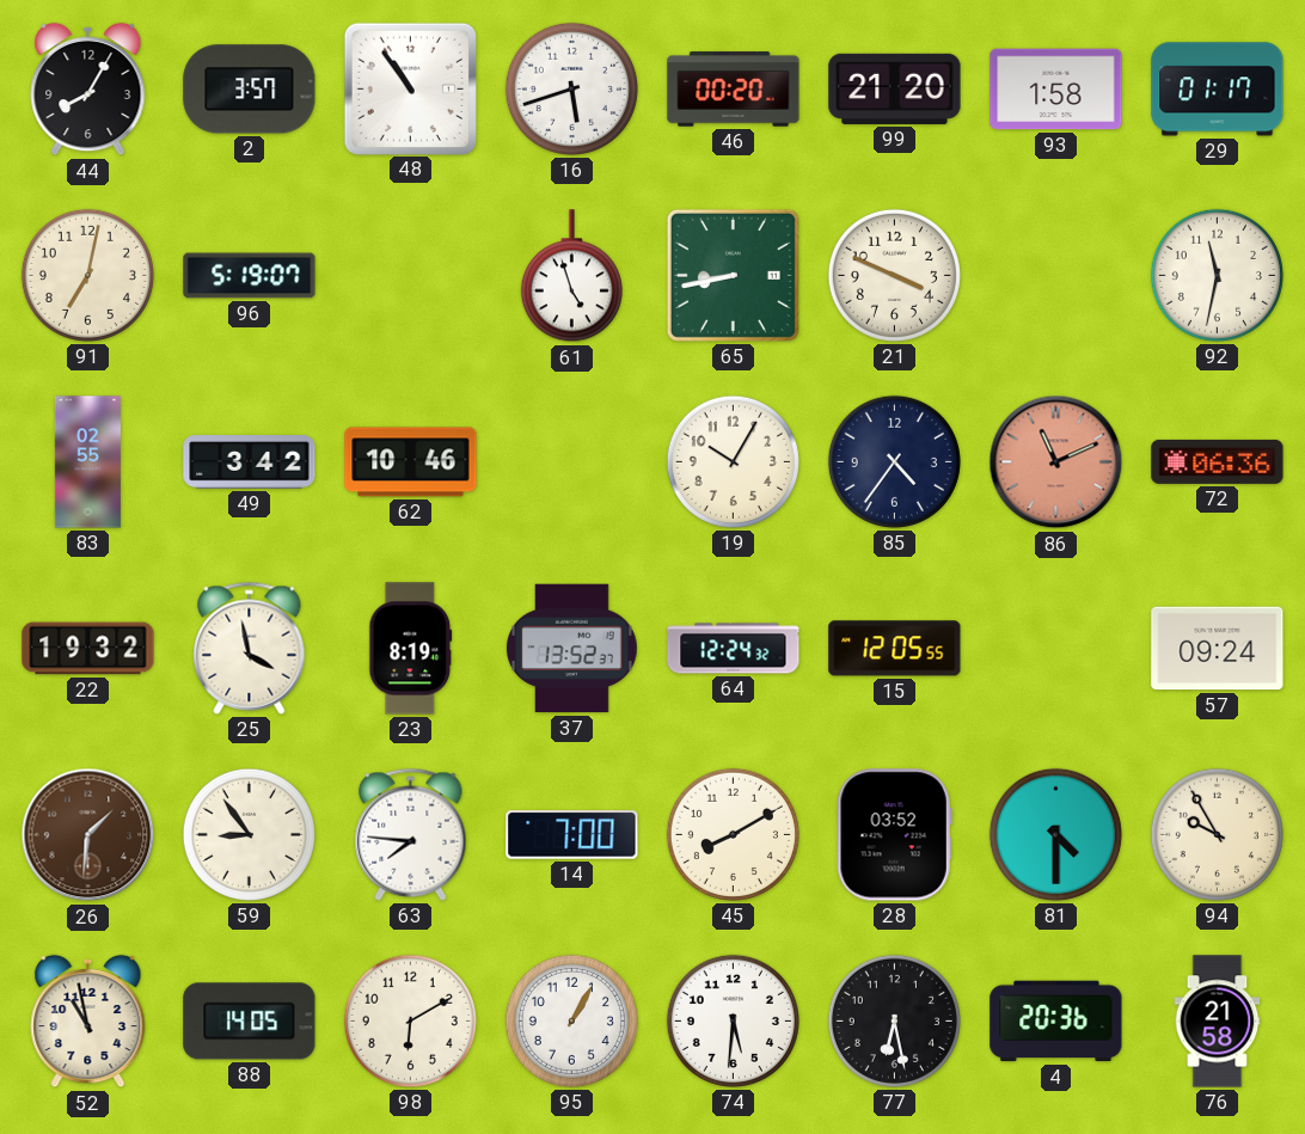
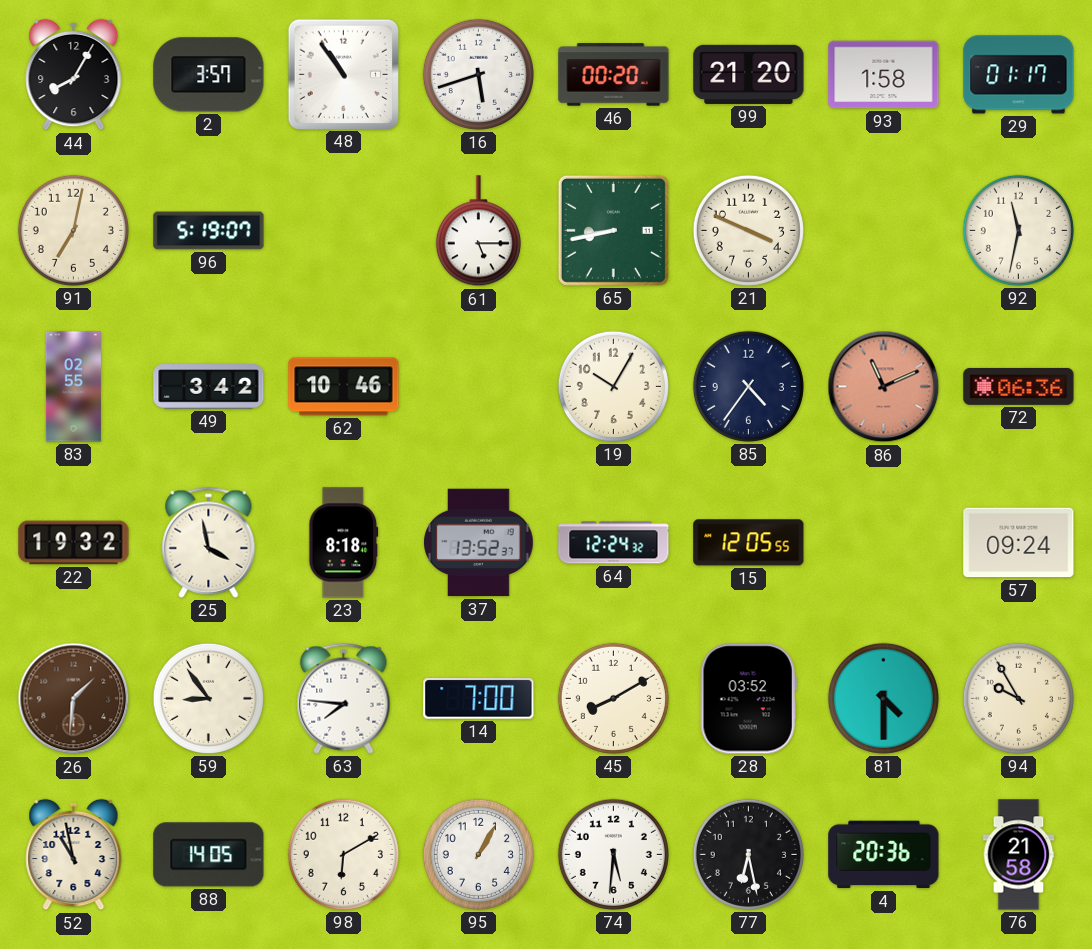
61: 4:57 -> 5:15 (478, 231)
23: 8:19 -> 8:18 (344, 543)
